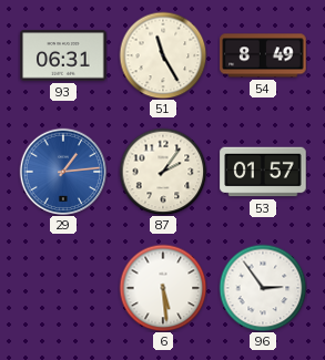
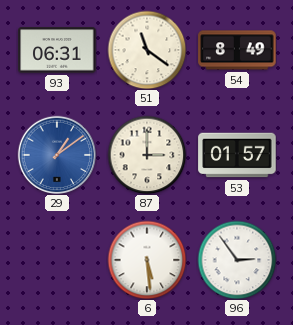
51: 11:25 -> 11:21 (147, 50)
29: 1:14 -> 1:09 (57, 155)
87: 2:06 -> 3:00 (147, 155)
